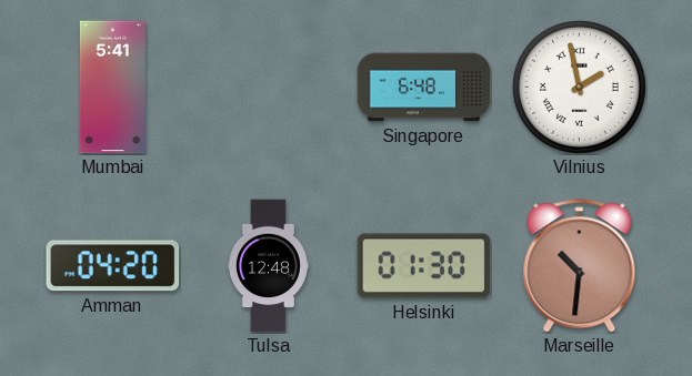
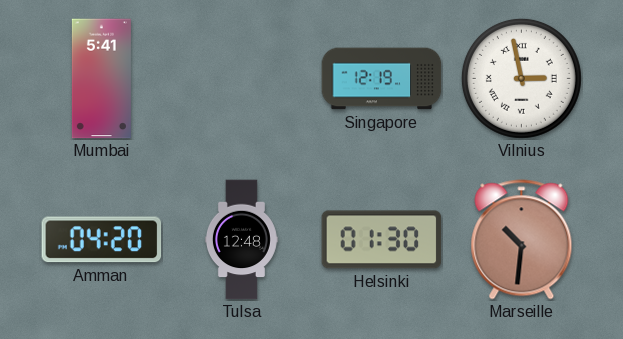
Singapore: 6:48 -> 12:19 (382, 79)
Vilnius: 1:58 -> 2:58 (521, 78)
